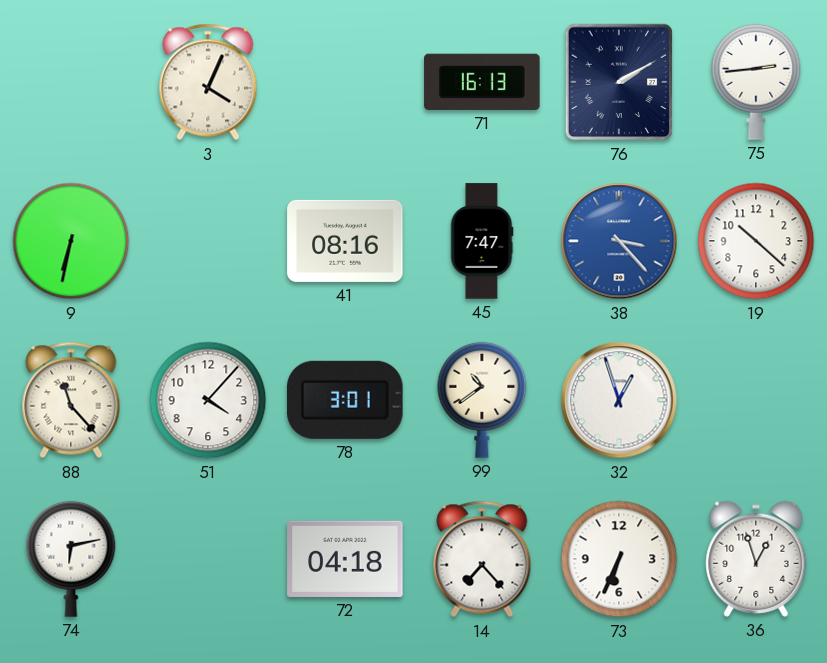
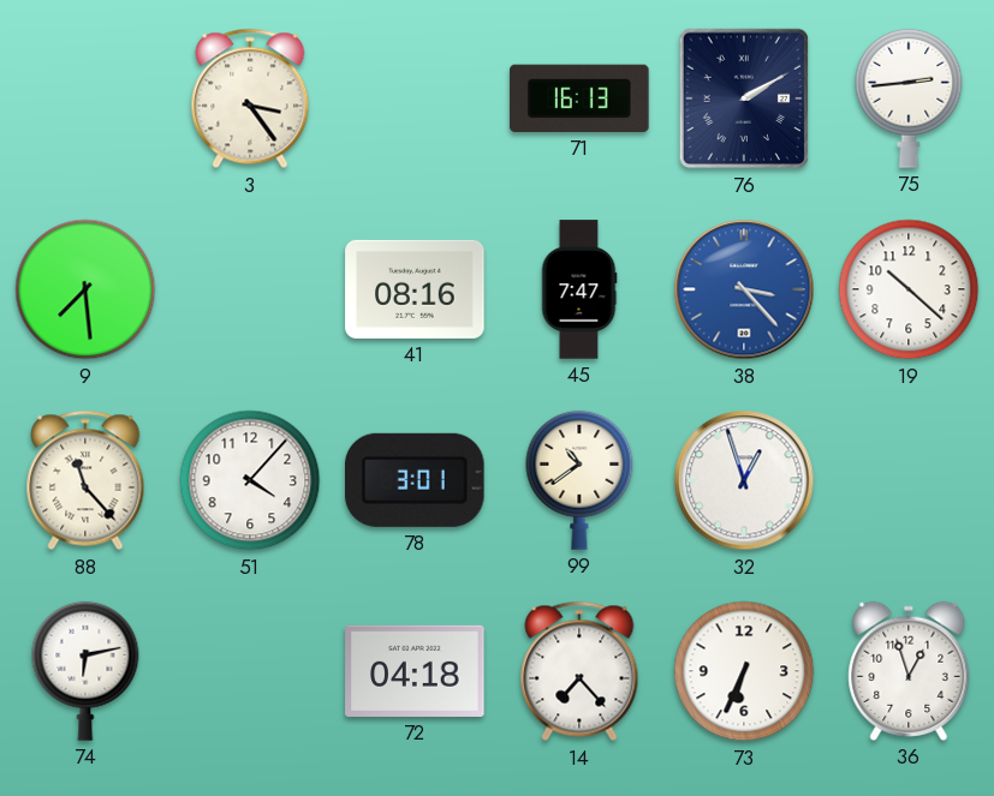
3: 4:04 -> 3:24 (250, 98)
9: 6:32 -> 7:29 (85, 289)
